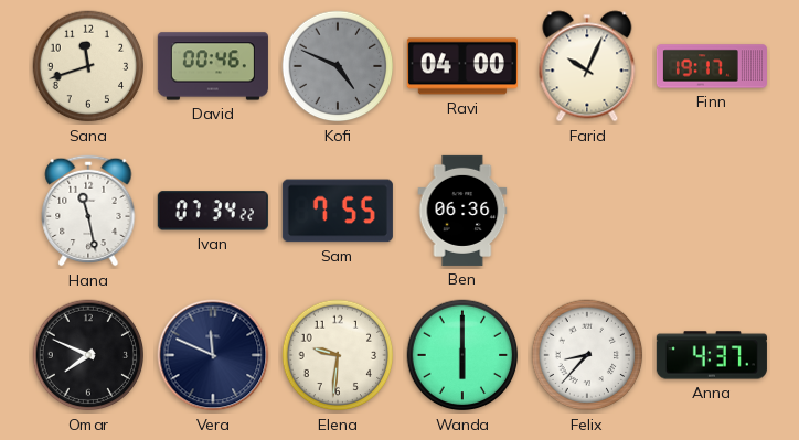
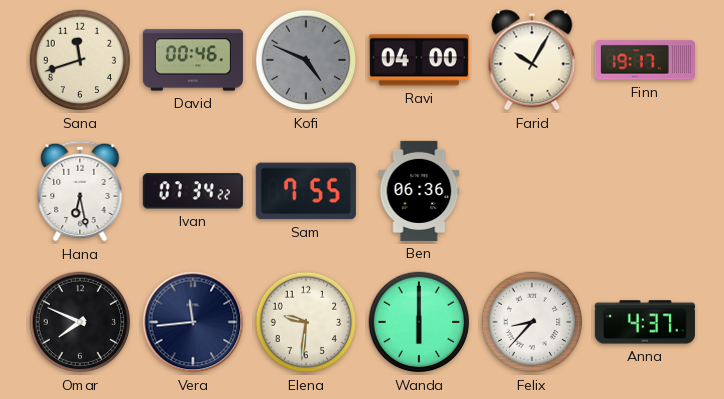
Farid: 10:04 -> 10:05 (532, 60)
Hana: 11:28 -> 6:28 (80, 191)
Vera: 11:49 -> 11:44 (193, 322)
